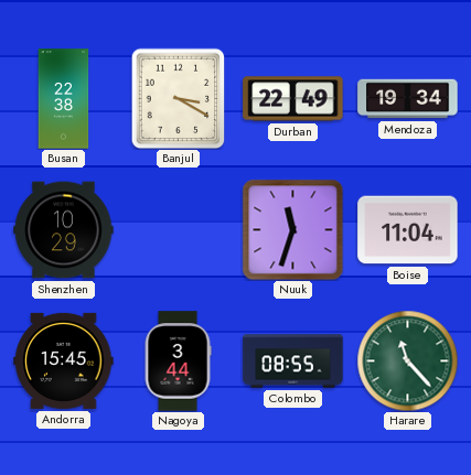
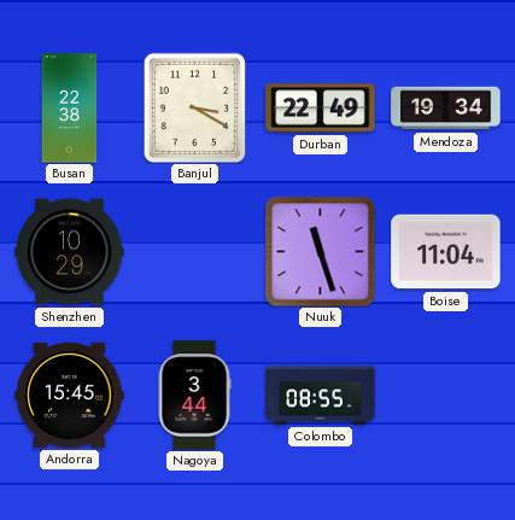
Nuuk: 11:33 -> 11:27 (320, 251)
Harare: 11:23 -> none (407, 360)
